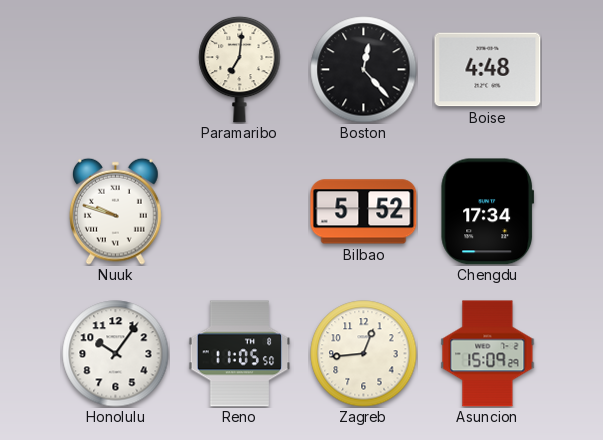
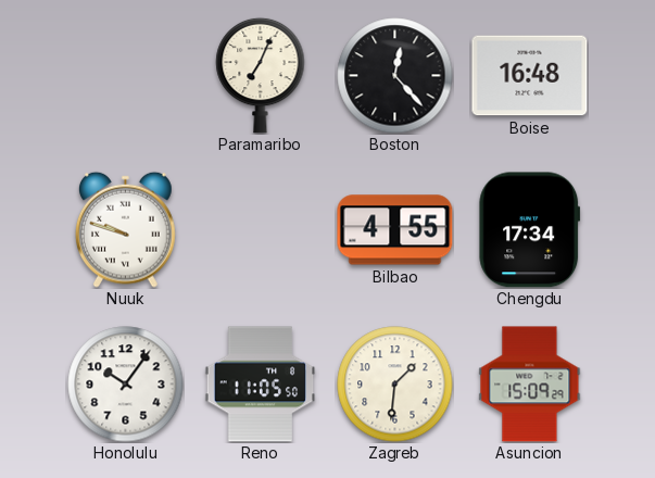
Paramaribo: 7:01 -> 7:04 (261, 75)
Boise: 4:48 -> 16:48 (530, 76)
Bilbao: 5:52 -> 4:55 (395, 230)
Zagreb: 12:44 -> 1:31 (395, 385)
